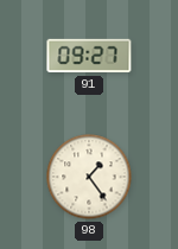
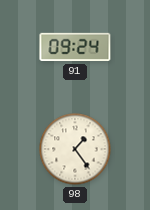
91: 09:27 -> 09:24 (75, 47)
